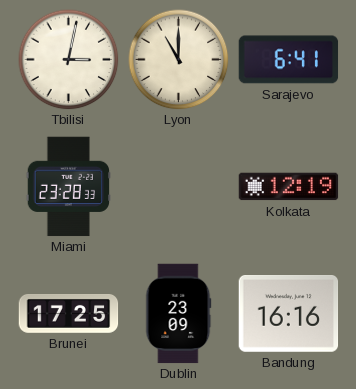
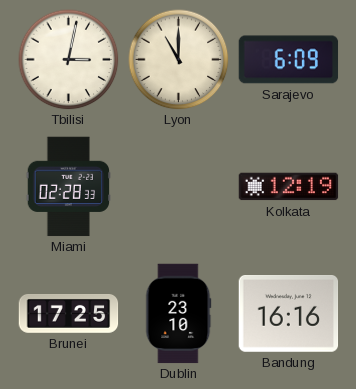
Sarajevo: 6:41 -> 6:09 (289, 60)
Miami: 23:28 -> 02:28 (68, 187)
Dublin: 23:09 -> 23:10 (178, 314)
